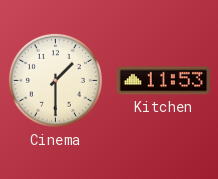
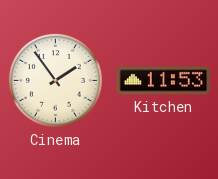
Cinema: 1:30 -> 1:54 (55, 80)
